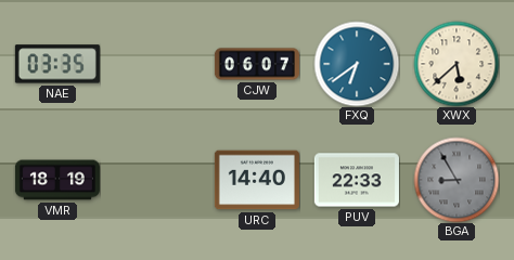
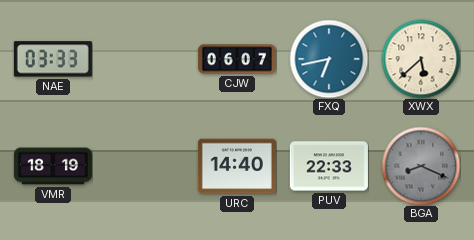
NAE: 03:35 -> 03:33 (53, 59)
FXQ: 6:39 -> 6:43 (329, 59)
BGA: 8:55 -> 8:19 (421, 166)
